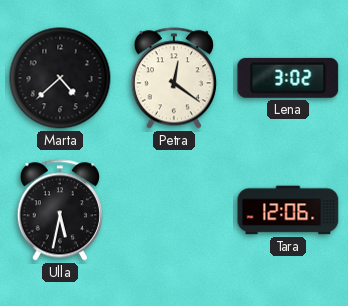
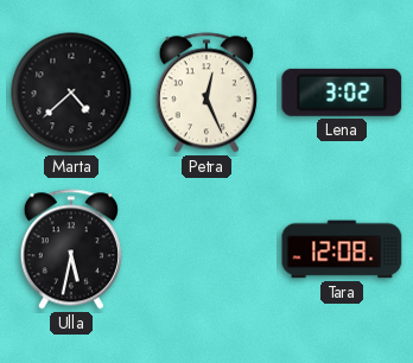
Petra: 12:21 -> 12:26 (206, 93)
Tara: 12:06 -> 12:08 (342, 249)
